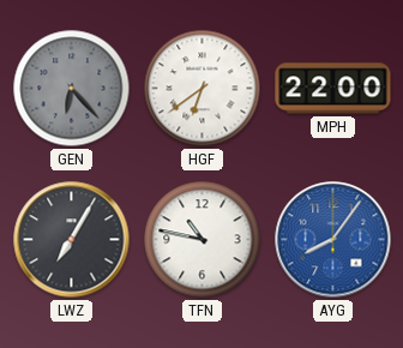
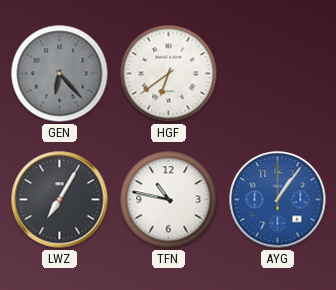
MPH: 22:00 -> none (333, 89)
AYG: 8:06 -> 1:06 (278, 200)
